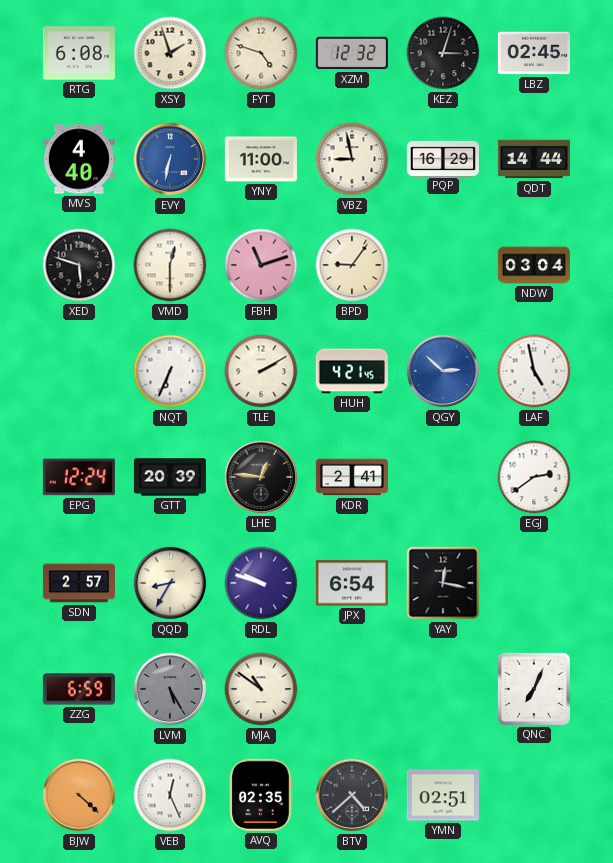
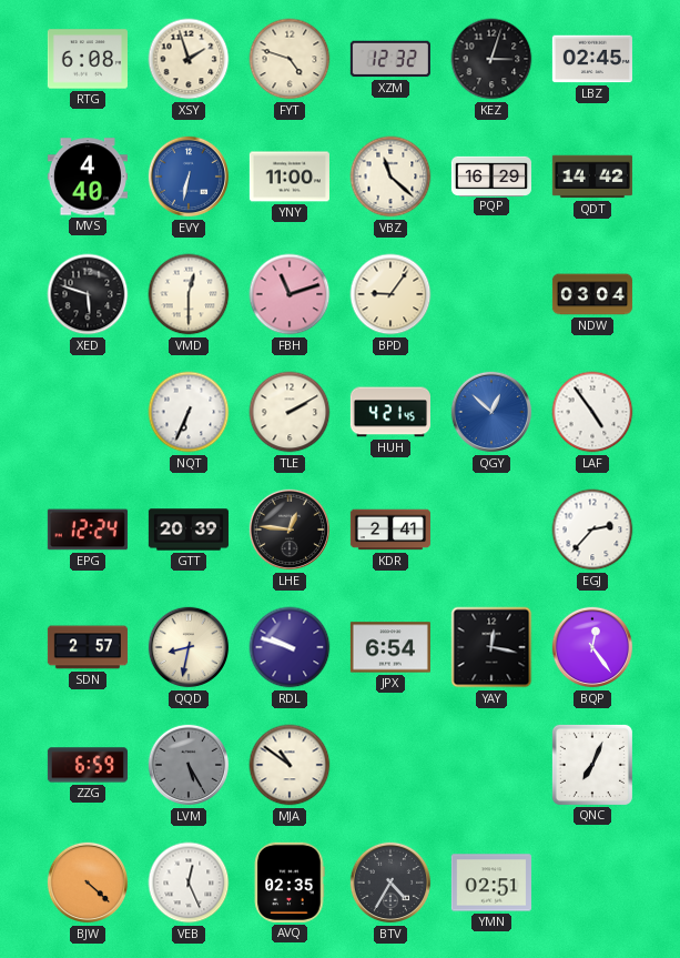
VBZ: 8:58 -> 11:22 (390, 177)
QDT: 14:44 -> 14:42 (592, 177)
QGY: 2:52 -> 12:52 (491, 412)
LAF: 4:58 -> 4:54 (592, 412)
EGJ: 2:39 -> 2:37 (592, 530)
QQD: 8:35 -> 8:32 (189, 647)
BQP: none -> 12:24 (592, 647)
BTV: 4:38 -> 4:35 (390, 883)
